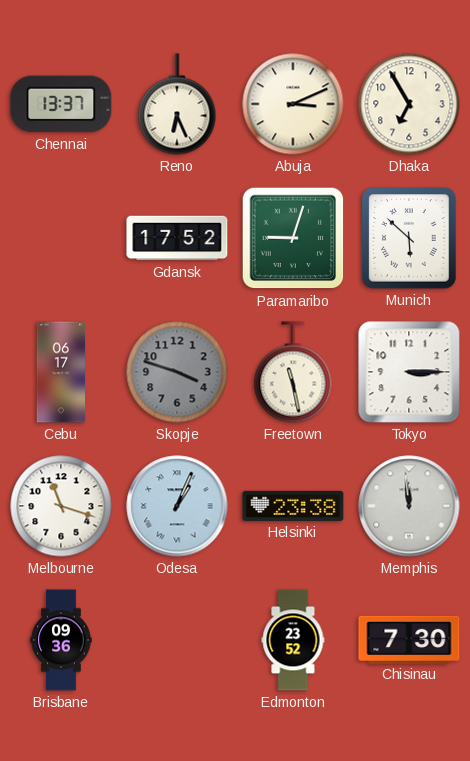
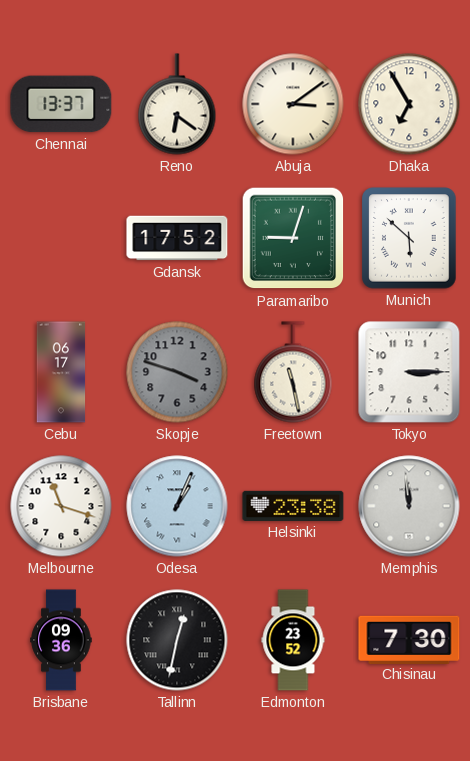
Reno: 6:26 -> 6:21 (177, 104)
Abuja: 3:11 -> 3:09 (293, 104)
Tallinn: none -> 12:32 (177, 640)
